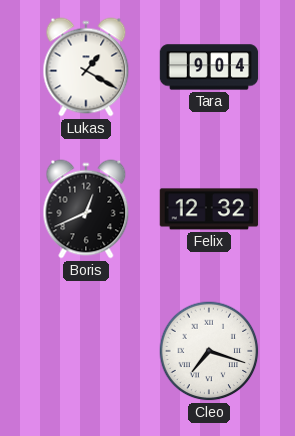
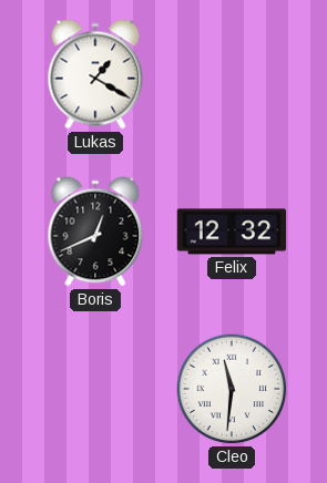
Tara: 9:04 -> none (209, 67)
Cleo: 7:18 -> 11:31 (232, 389)
